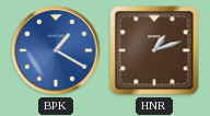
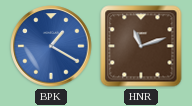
HNR: 1:12 -> 11:12 (141, 46)
